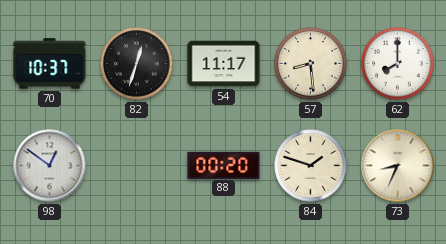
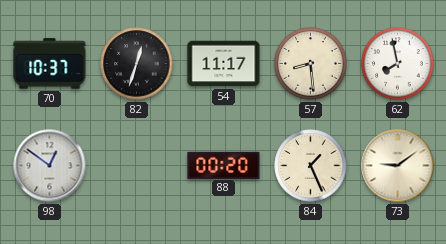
62: 8:00 -> 7:58 (398, 64)
84: 1:48 -> 1:26 (311, 166)
73: 8:34 -> 9:09 (398, 166)
